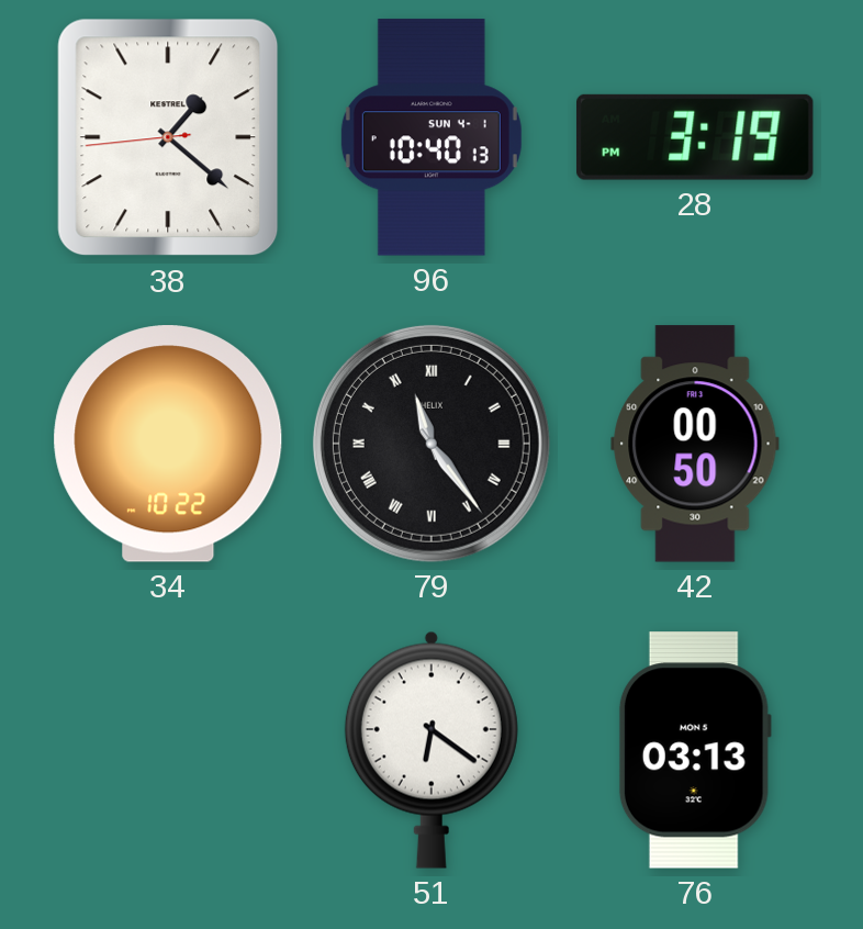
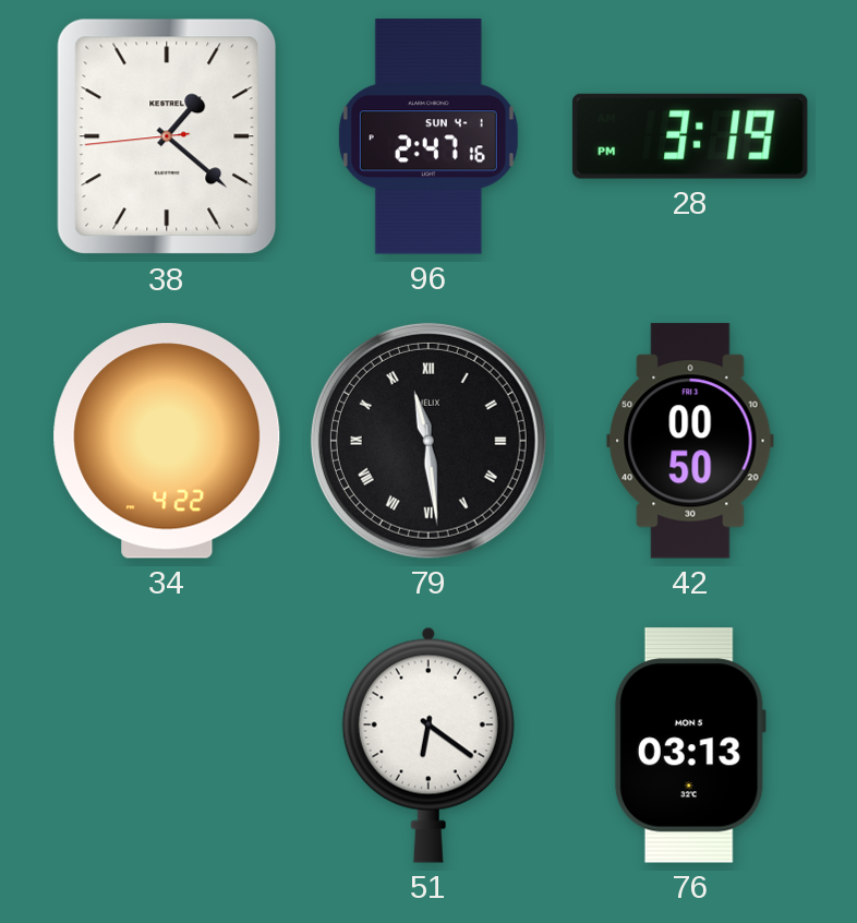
96: 10:40 -> 2:47 (428, 136)
34: 10:22 -> 4:22 (167, 441)
79: 11:24 -> 11:29 (428, 441)
